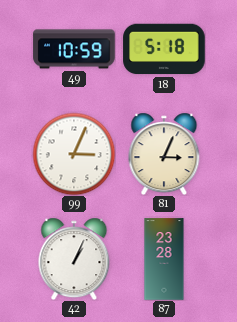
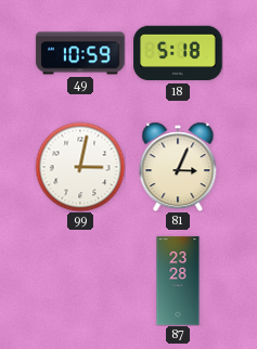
99: 3:04 -> 3:02 (80, 167)
42: 1:04 -> none (74, 259)
